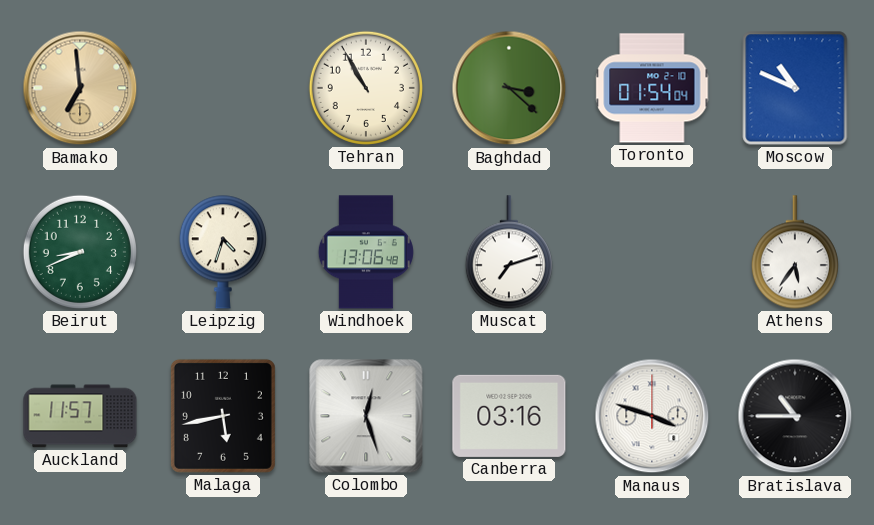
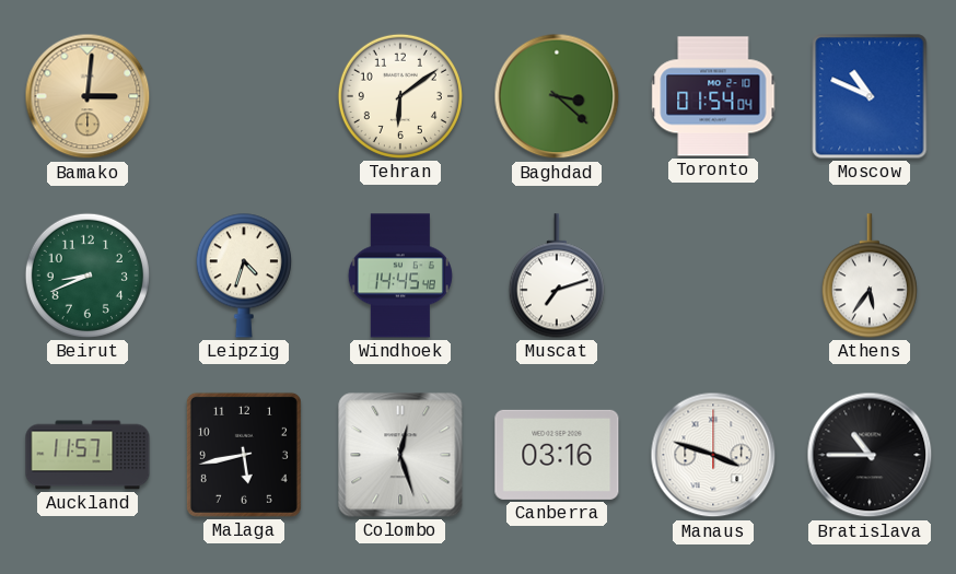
Bamako: 6:59 -> 3:01 (88, 96)
Tehran: 10:55 -> 6:09 (400, 96)
Windhoek: 13:06 -> 14:45 (400, 276)
